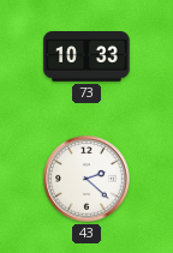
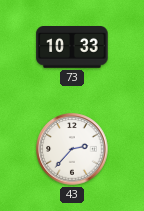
43: 2:22 -> 2:37 (72, 149)
